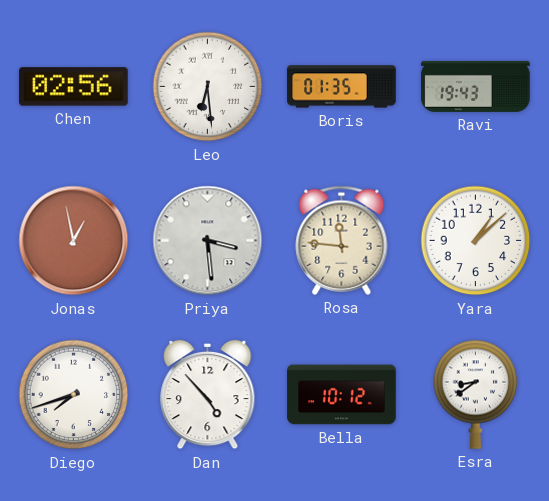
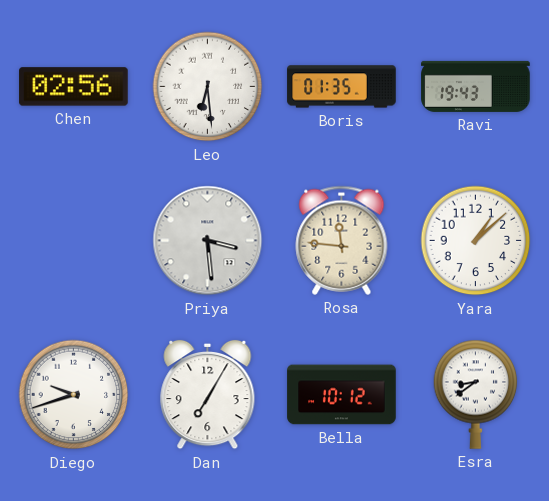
Jonas: 12:58 -> none (74, 241)
Diego: 7:42 -> 9:42 (74, 395)
Dan: 4:53 -> 7:05 (208, 395)
